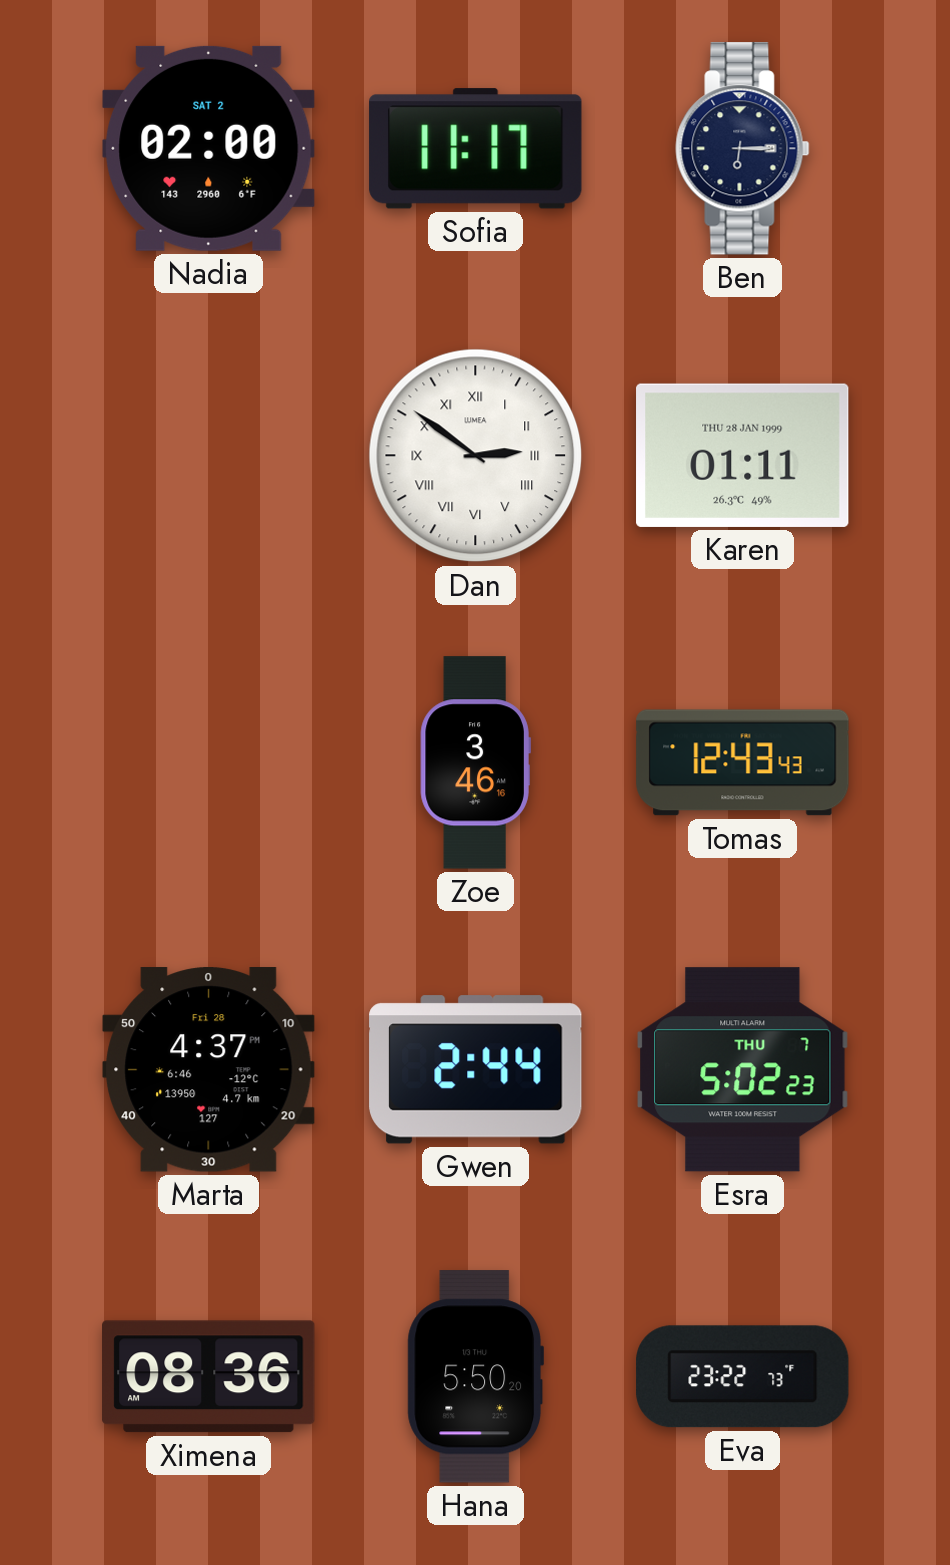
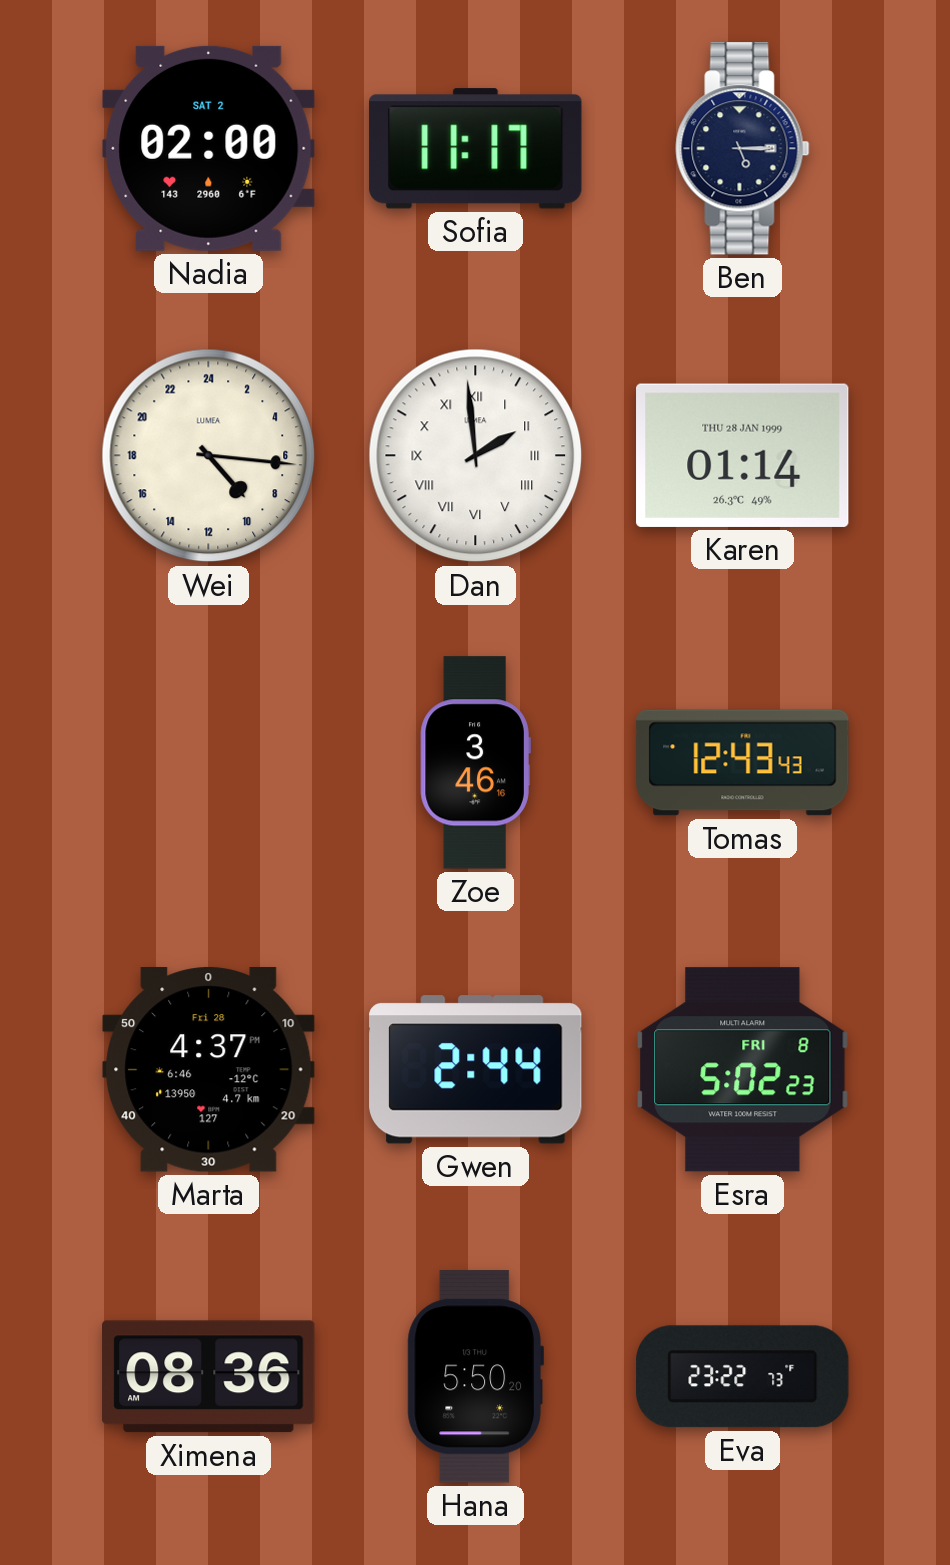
Ben: 6:15 -> 5:15 (743, 149)
Wei: none -> 9:16 (209, 456)
Dan: 2:51 -> 1:59 (476, 456)
Karen: 01:11 -> 01:14 (743, 455)
Esra date: THU 7 -> FRI 8 (743, 1070)
